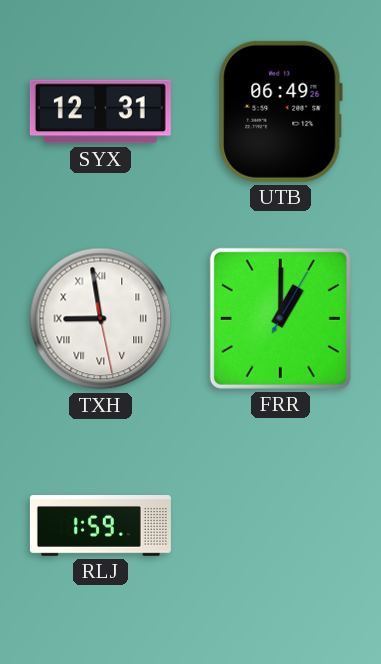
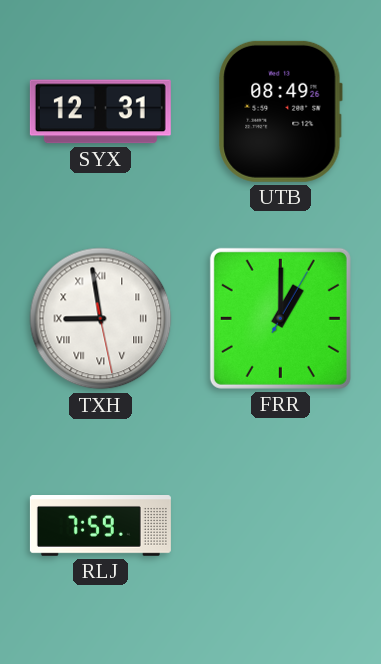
UTB: 06:49 -> 08:49 (280, 111)
RLJ: 1:59 -> 7:59 (100, 526)
